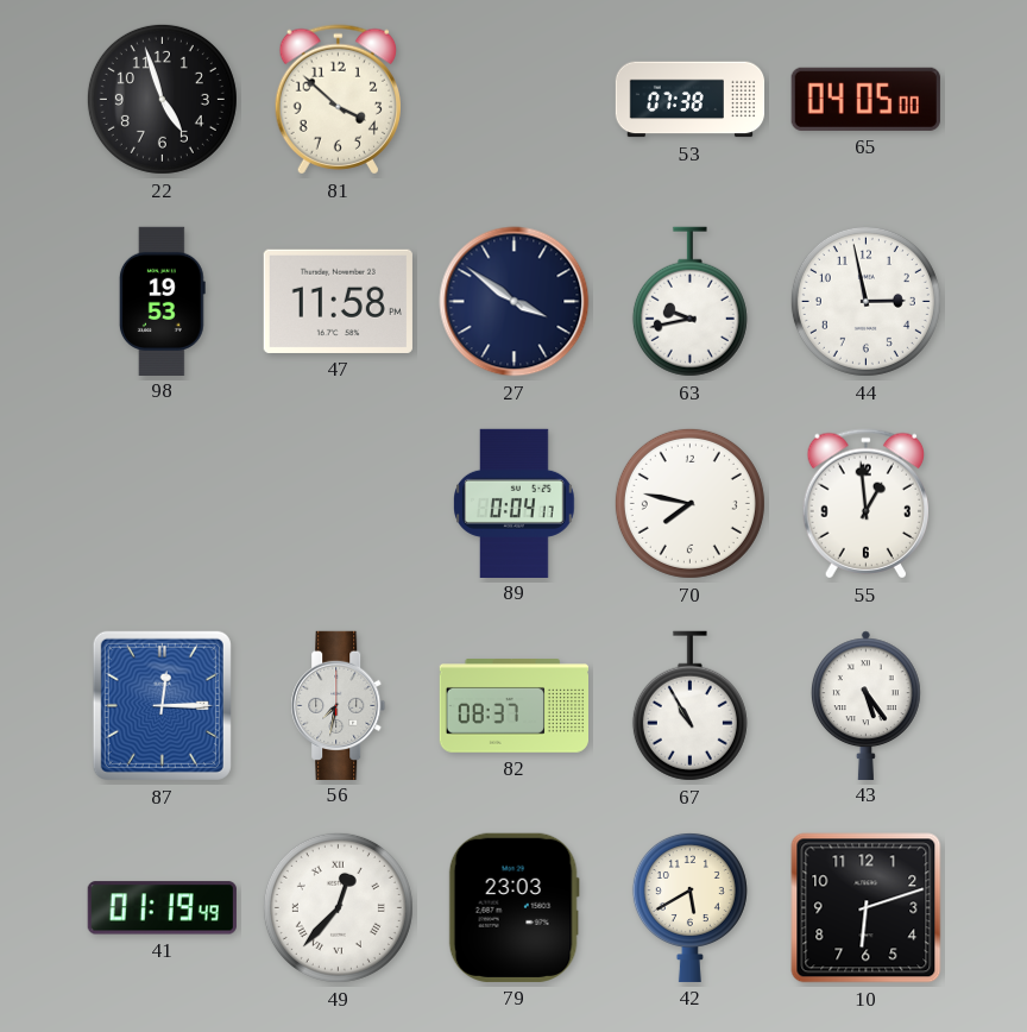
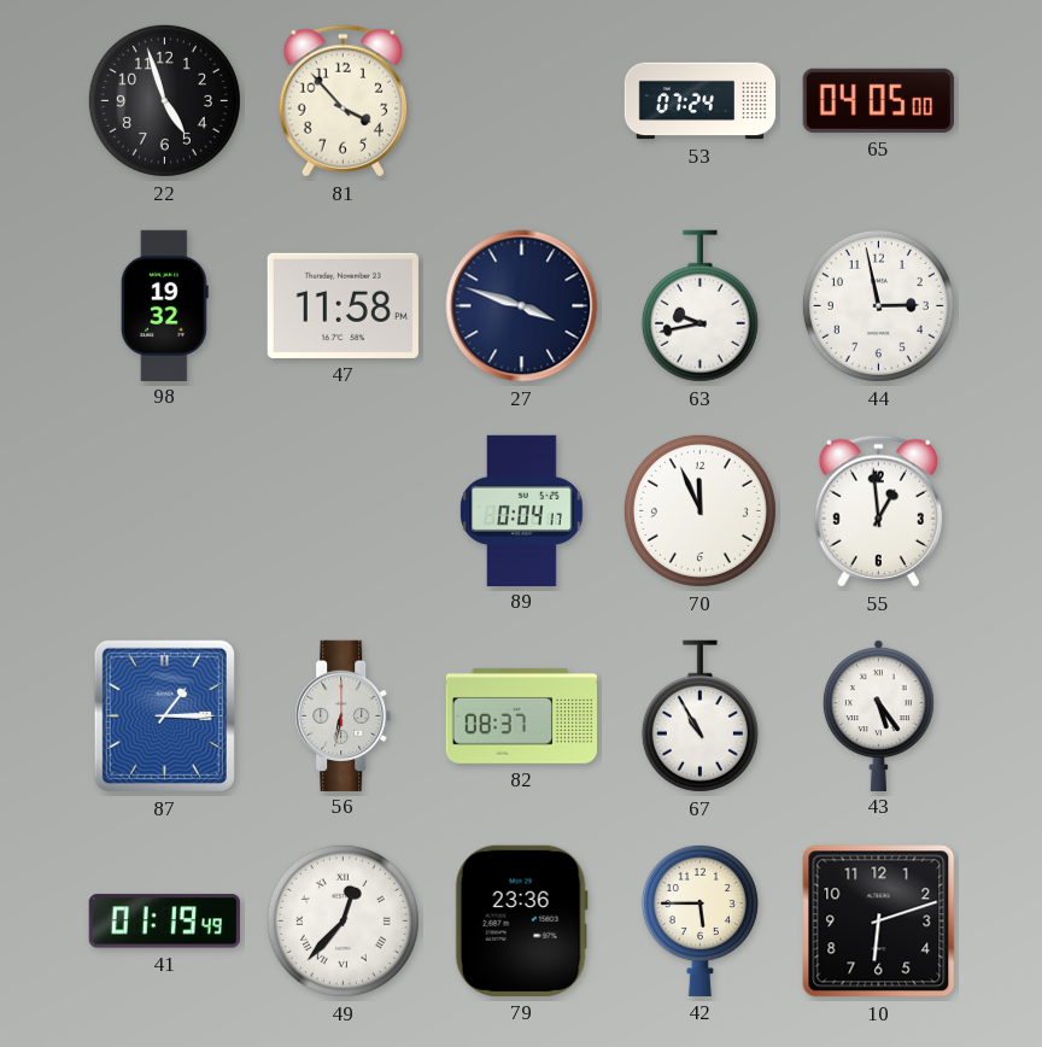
81: 3:52 -> 3:53 (343, 101)
53: 07:38 -> 07:24 (701, 101)
98: 19:53 -> 19:32 (164, 305)
27: 3:51 -> 3:48 (522, 306)
70: 7:47 -> 11:56 (699, 510)
87: 12:15 -> 1:15 (164, 715)
56: 7:32 -> 6:32 (344, 715)
79: 23:03 -> 23:36 (521, 920)
42: 5:40 -> 5:45 (699, 920)
